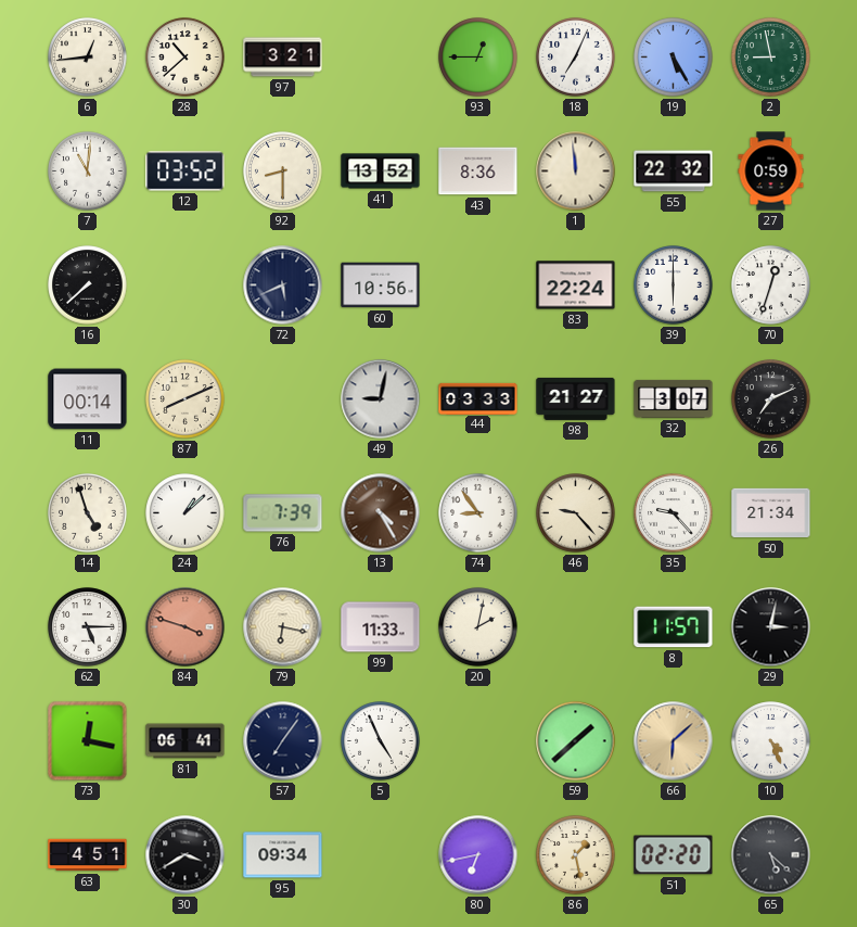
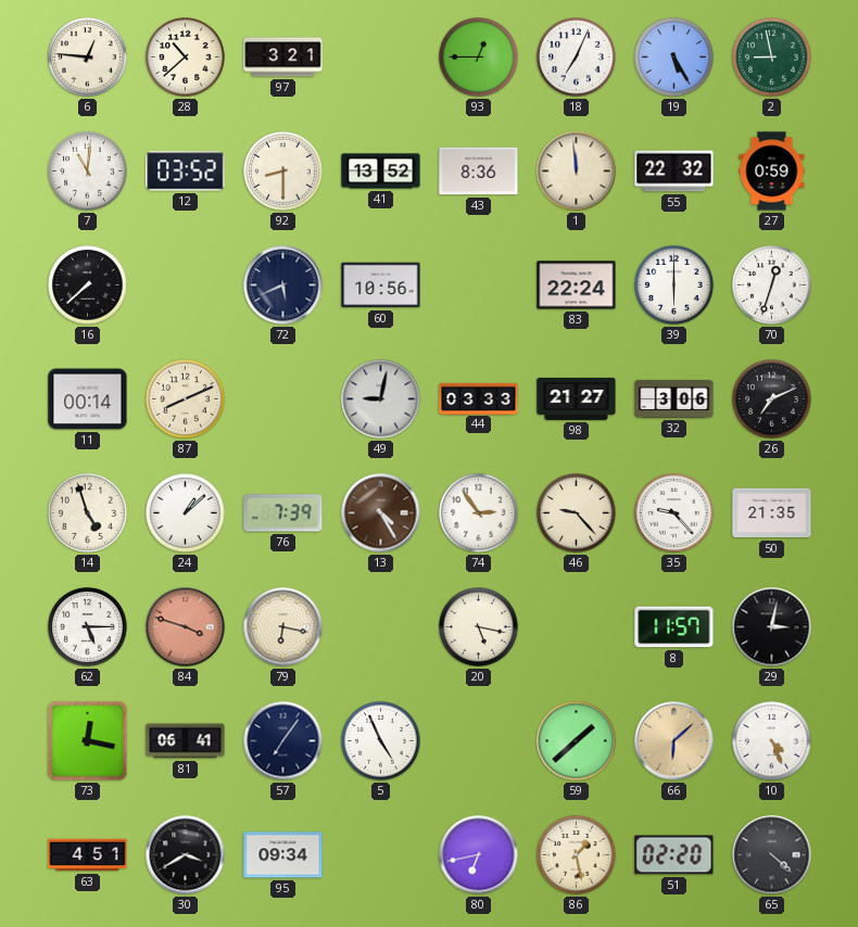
6: 12:44 -> 12:46 (88, 58)
32: 3:07 -> 3:06 (674, 398)
74: 8:54 -> 2:54 (479, 513)
50: 21:34 -> 21:35 (772, 513)
99: 11:33 -> none (381, 627)
20: 2:02 -> 5:17 (479, 627)
65: 5:22 -> 4:22 (772, 855)
